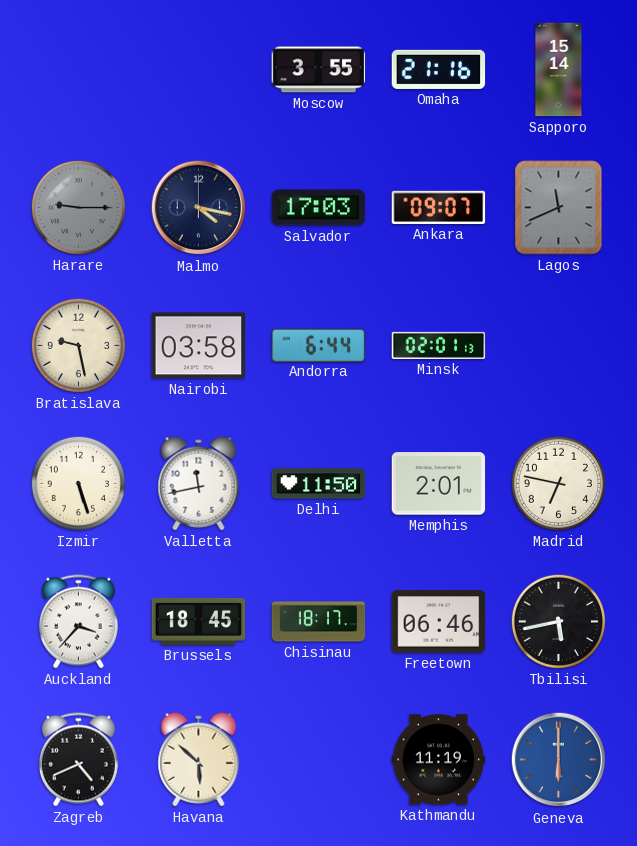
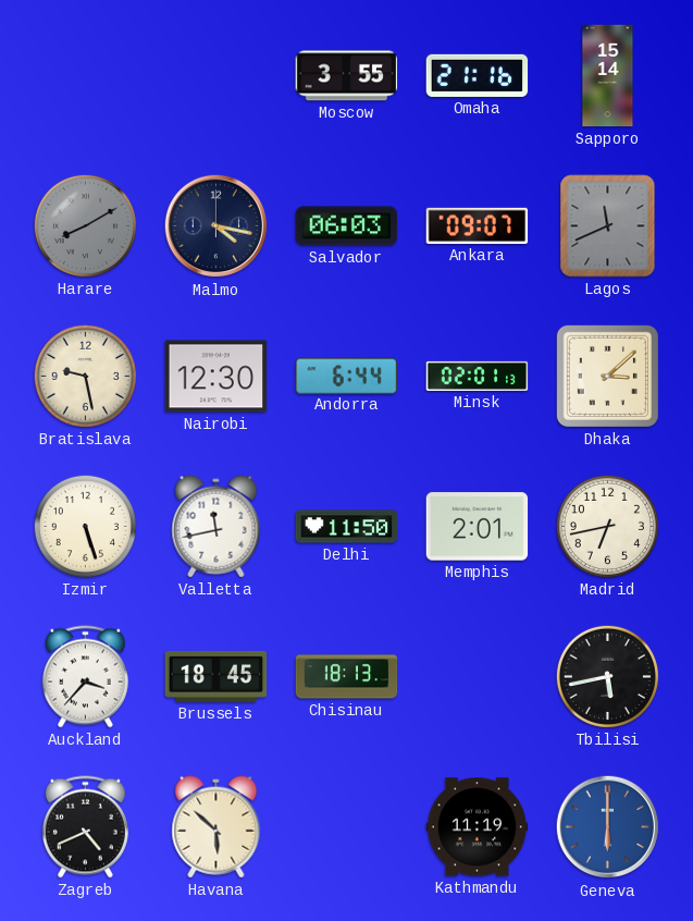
Harare: 9:15 -> 8:10 (85, 225)
Salvador: 17:03 -> 06:03 (347, 226)
Nairobi: 03:58 -> 12:30 (216, 377)
Dhaka: none -> 3:08 (607, 376)
Madrid: 6:47 -> 6:43 (607, 526)
Chisinau: 18:17 -> 18:13 (347, 677)
Freetown: 06:46 -> none (439, 622)
